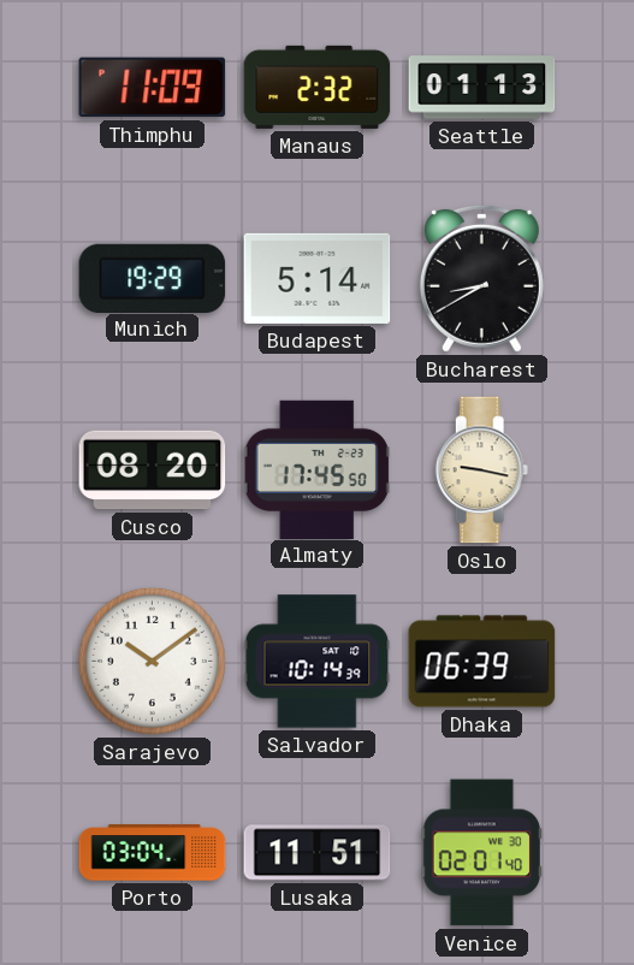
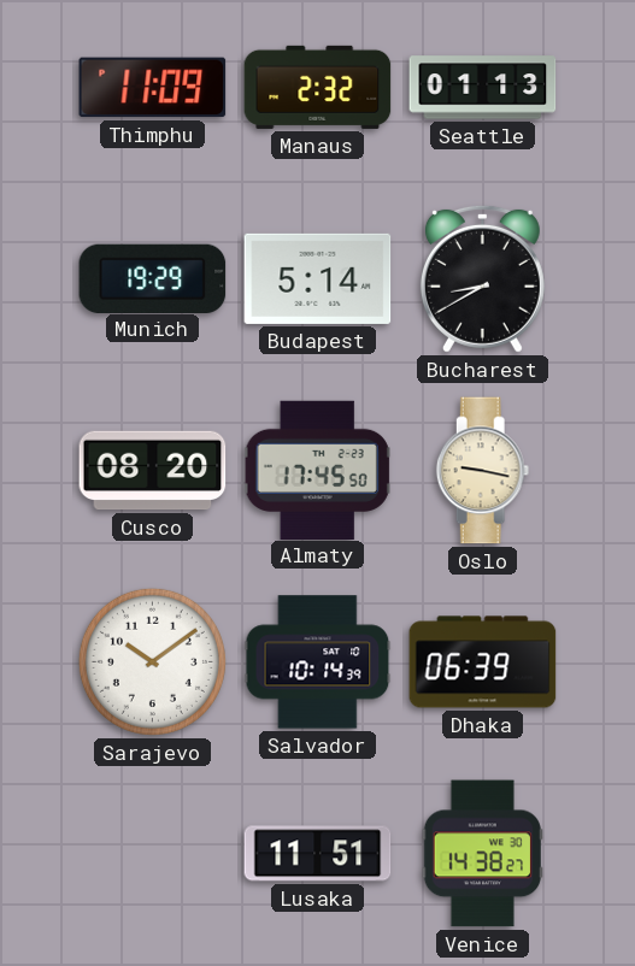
Porto: 03:04 -> none (153, 853)
Venice: 02:01 -> 14:38 (482, 854)
